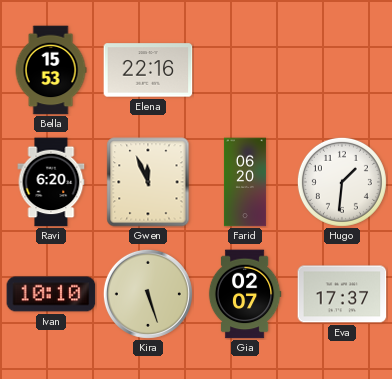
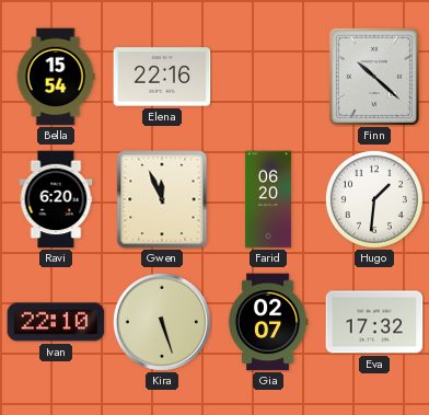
Bella: 15:53 -> 15:54 (56, 77)
Finn: none -> 10:22 (374, 77)
Ivan: 10:10 -> 22:10 (56, 322)
Eva: 17:37 -> 17:32 (374, 322)
